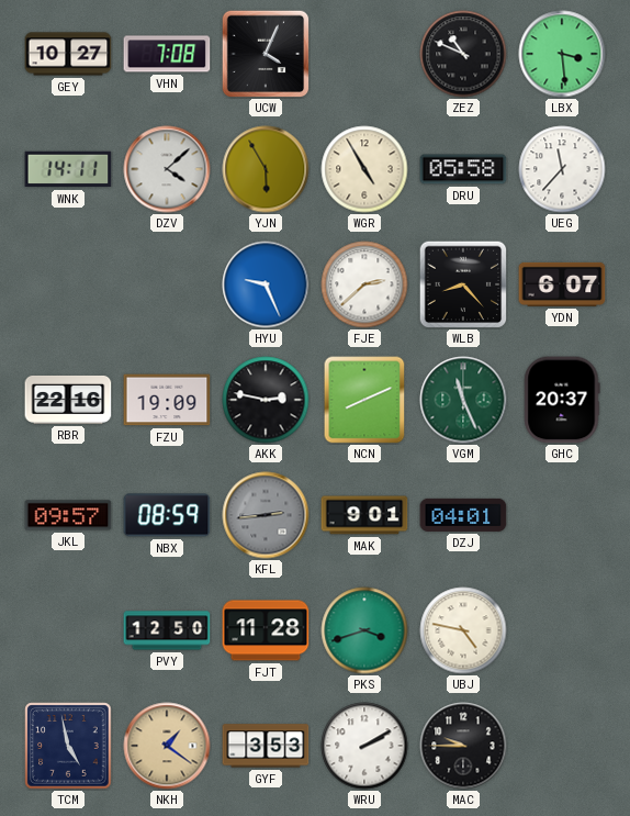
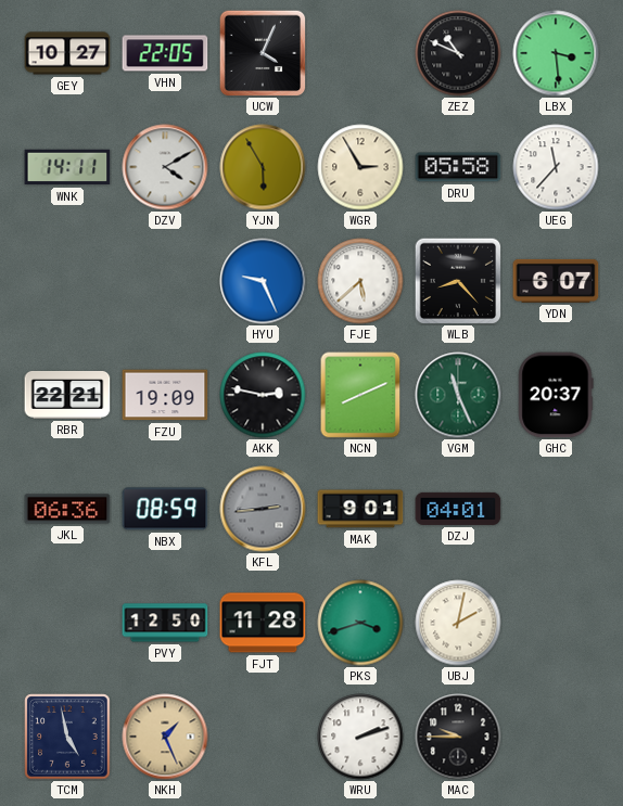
VHN: 7:08 -> 22:05 (165, 53)
DZV: 4:08 -> 4:10 (165, 167)
WGR: 4:55 -> 2:55 (360, 167)
FJE: 2:38 -> 5:38 (360, 281)
RBR: 22:16 -> 22:21 (67, 395)
JKL: 09:57 -> 06:36 (67, 509)
UBJ: 4:47 -> 2:02 (458, 623)
NKH: 1:21 -> 1:26 (165, 737)
GYF: 3:53 -> none (266, 746)
WRU: 2:10 -> 2:12 (360, 737)
